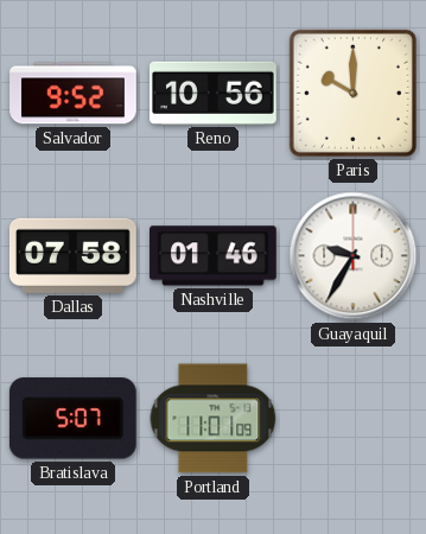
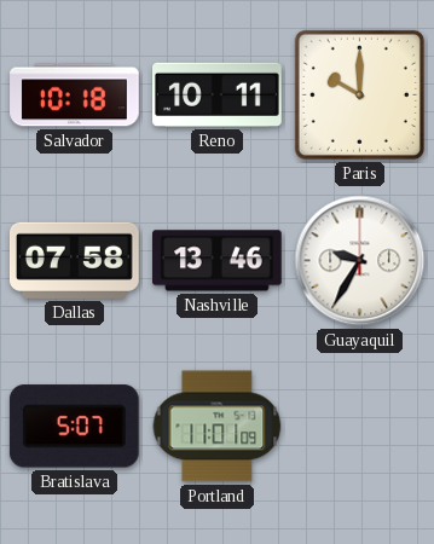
Salvador: 9:52 -> 10:18 (75, 96)
Reno: 10:56 -> 10:11 (218, 94)
Nashville: 01:46 -> 13:46 (218, 261)
